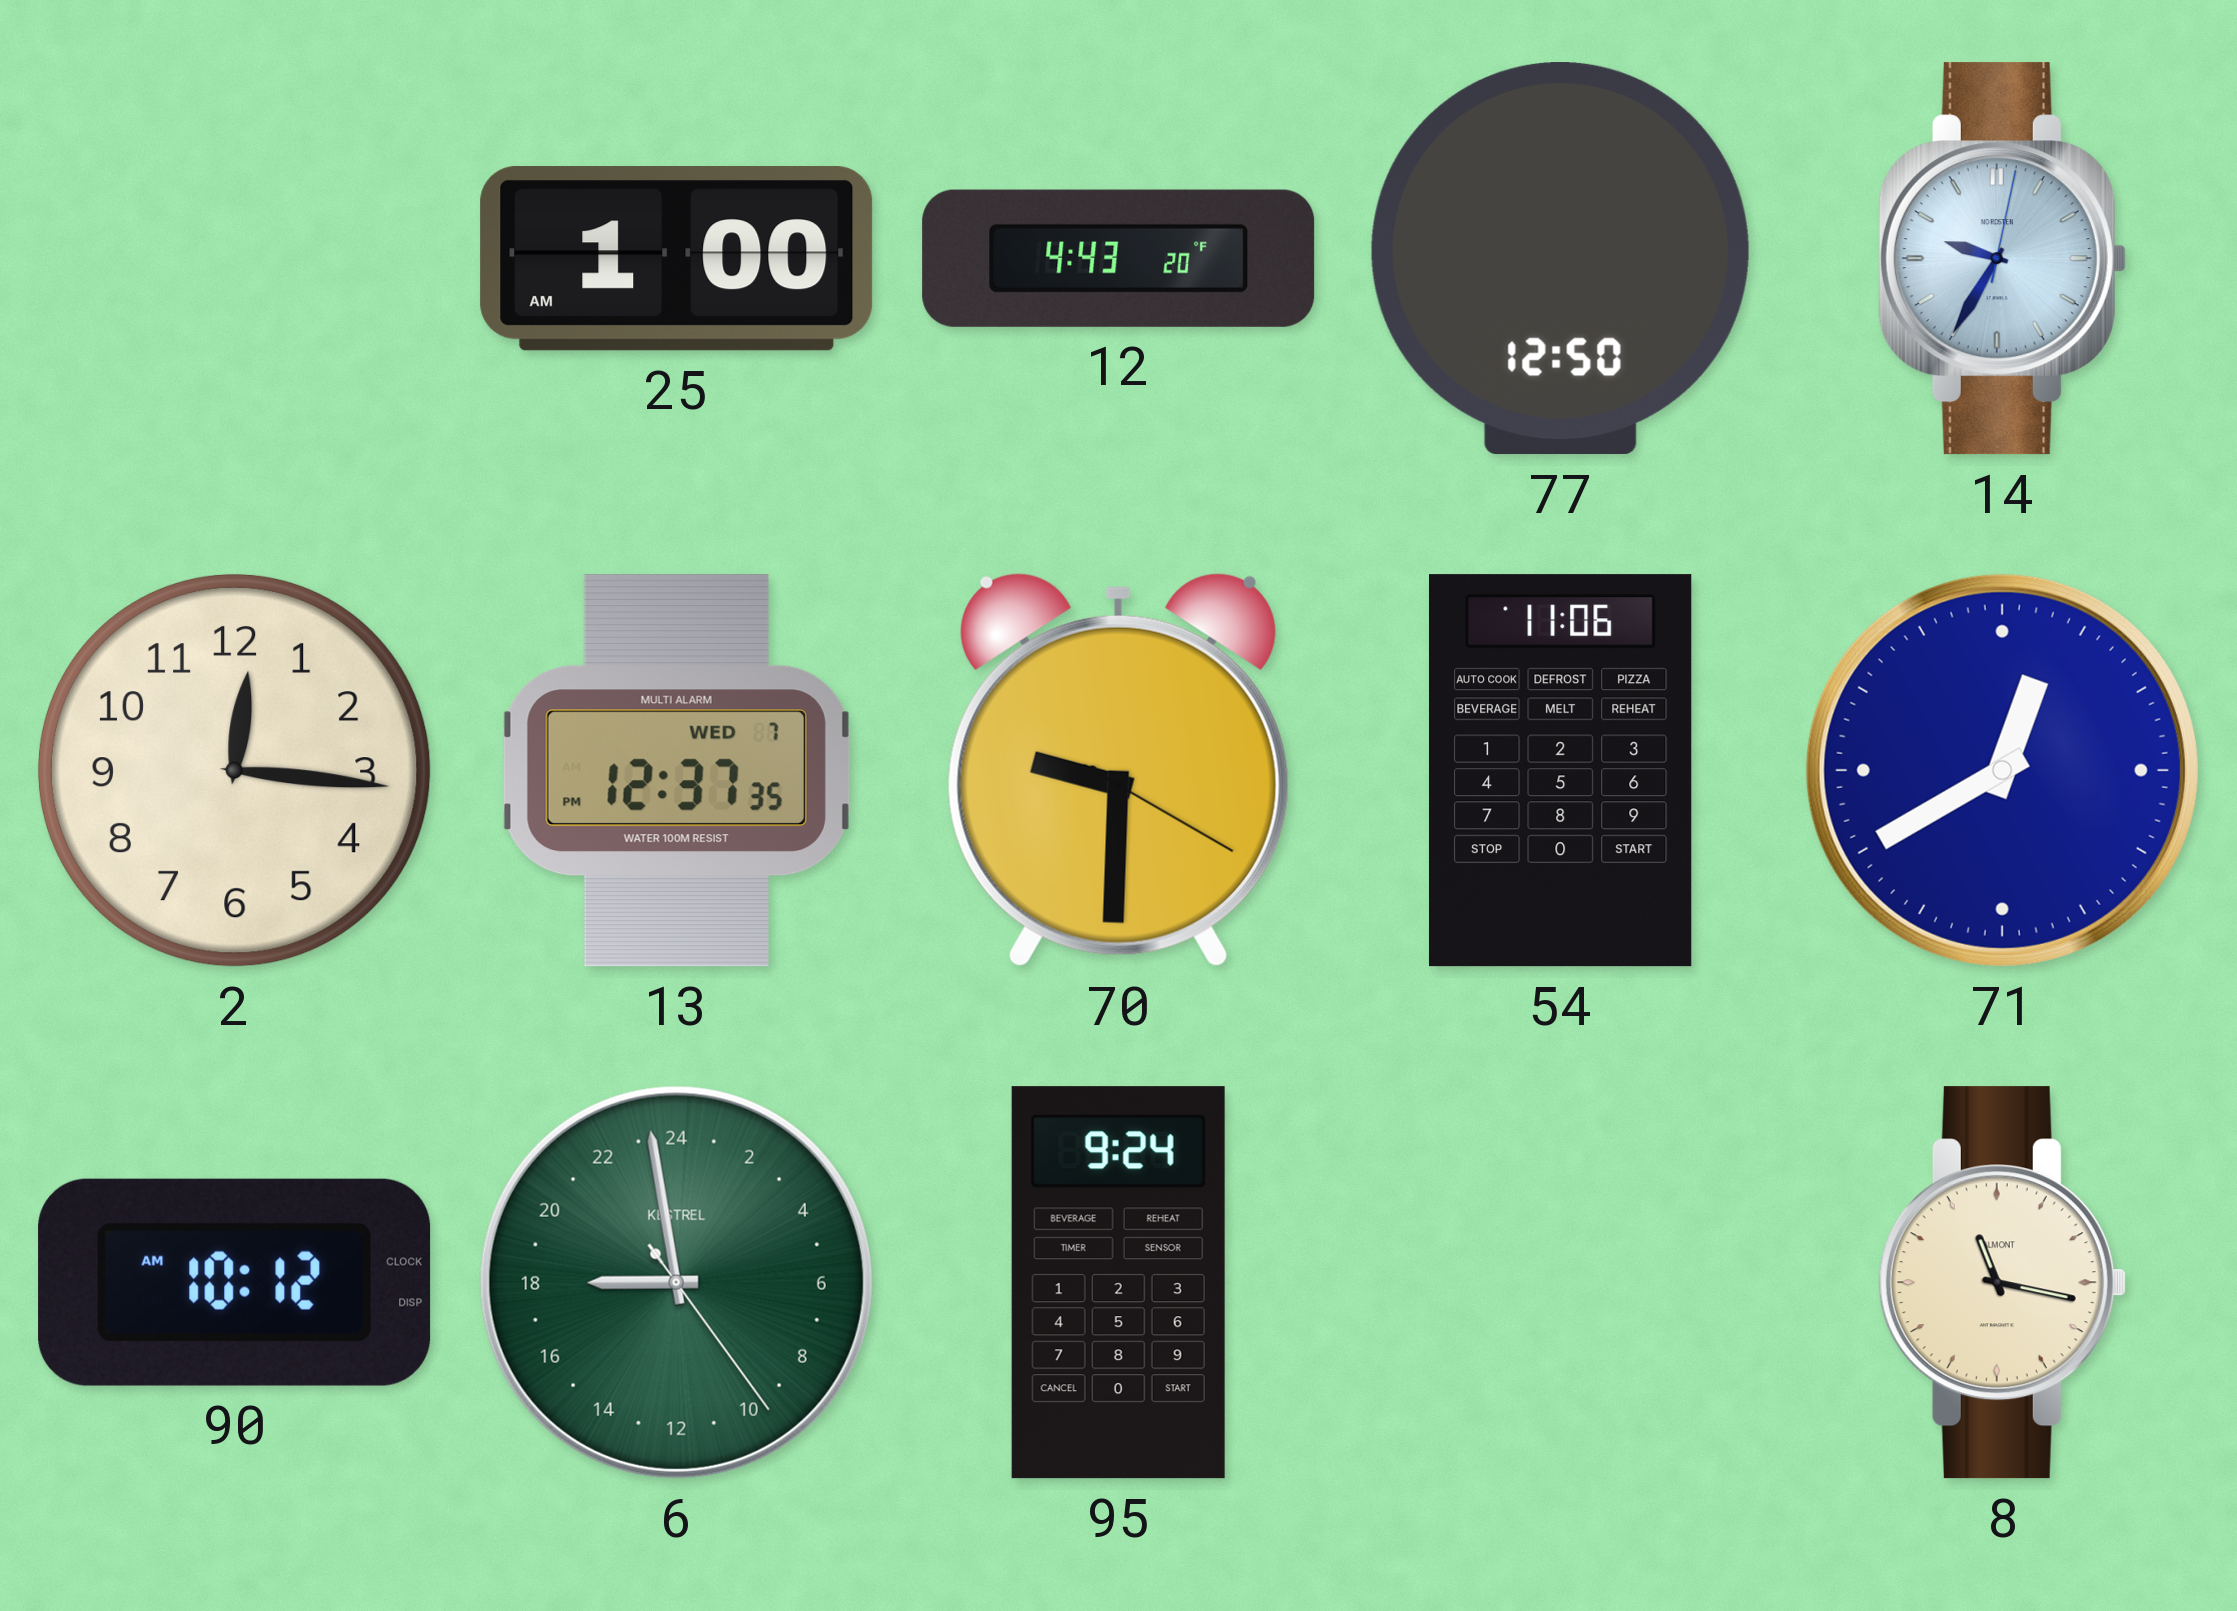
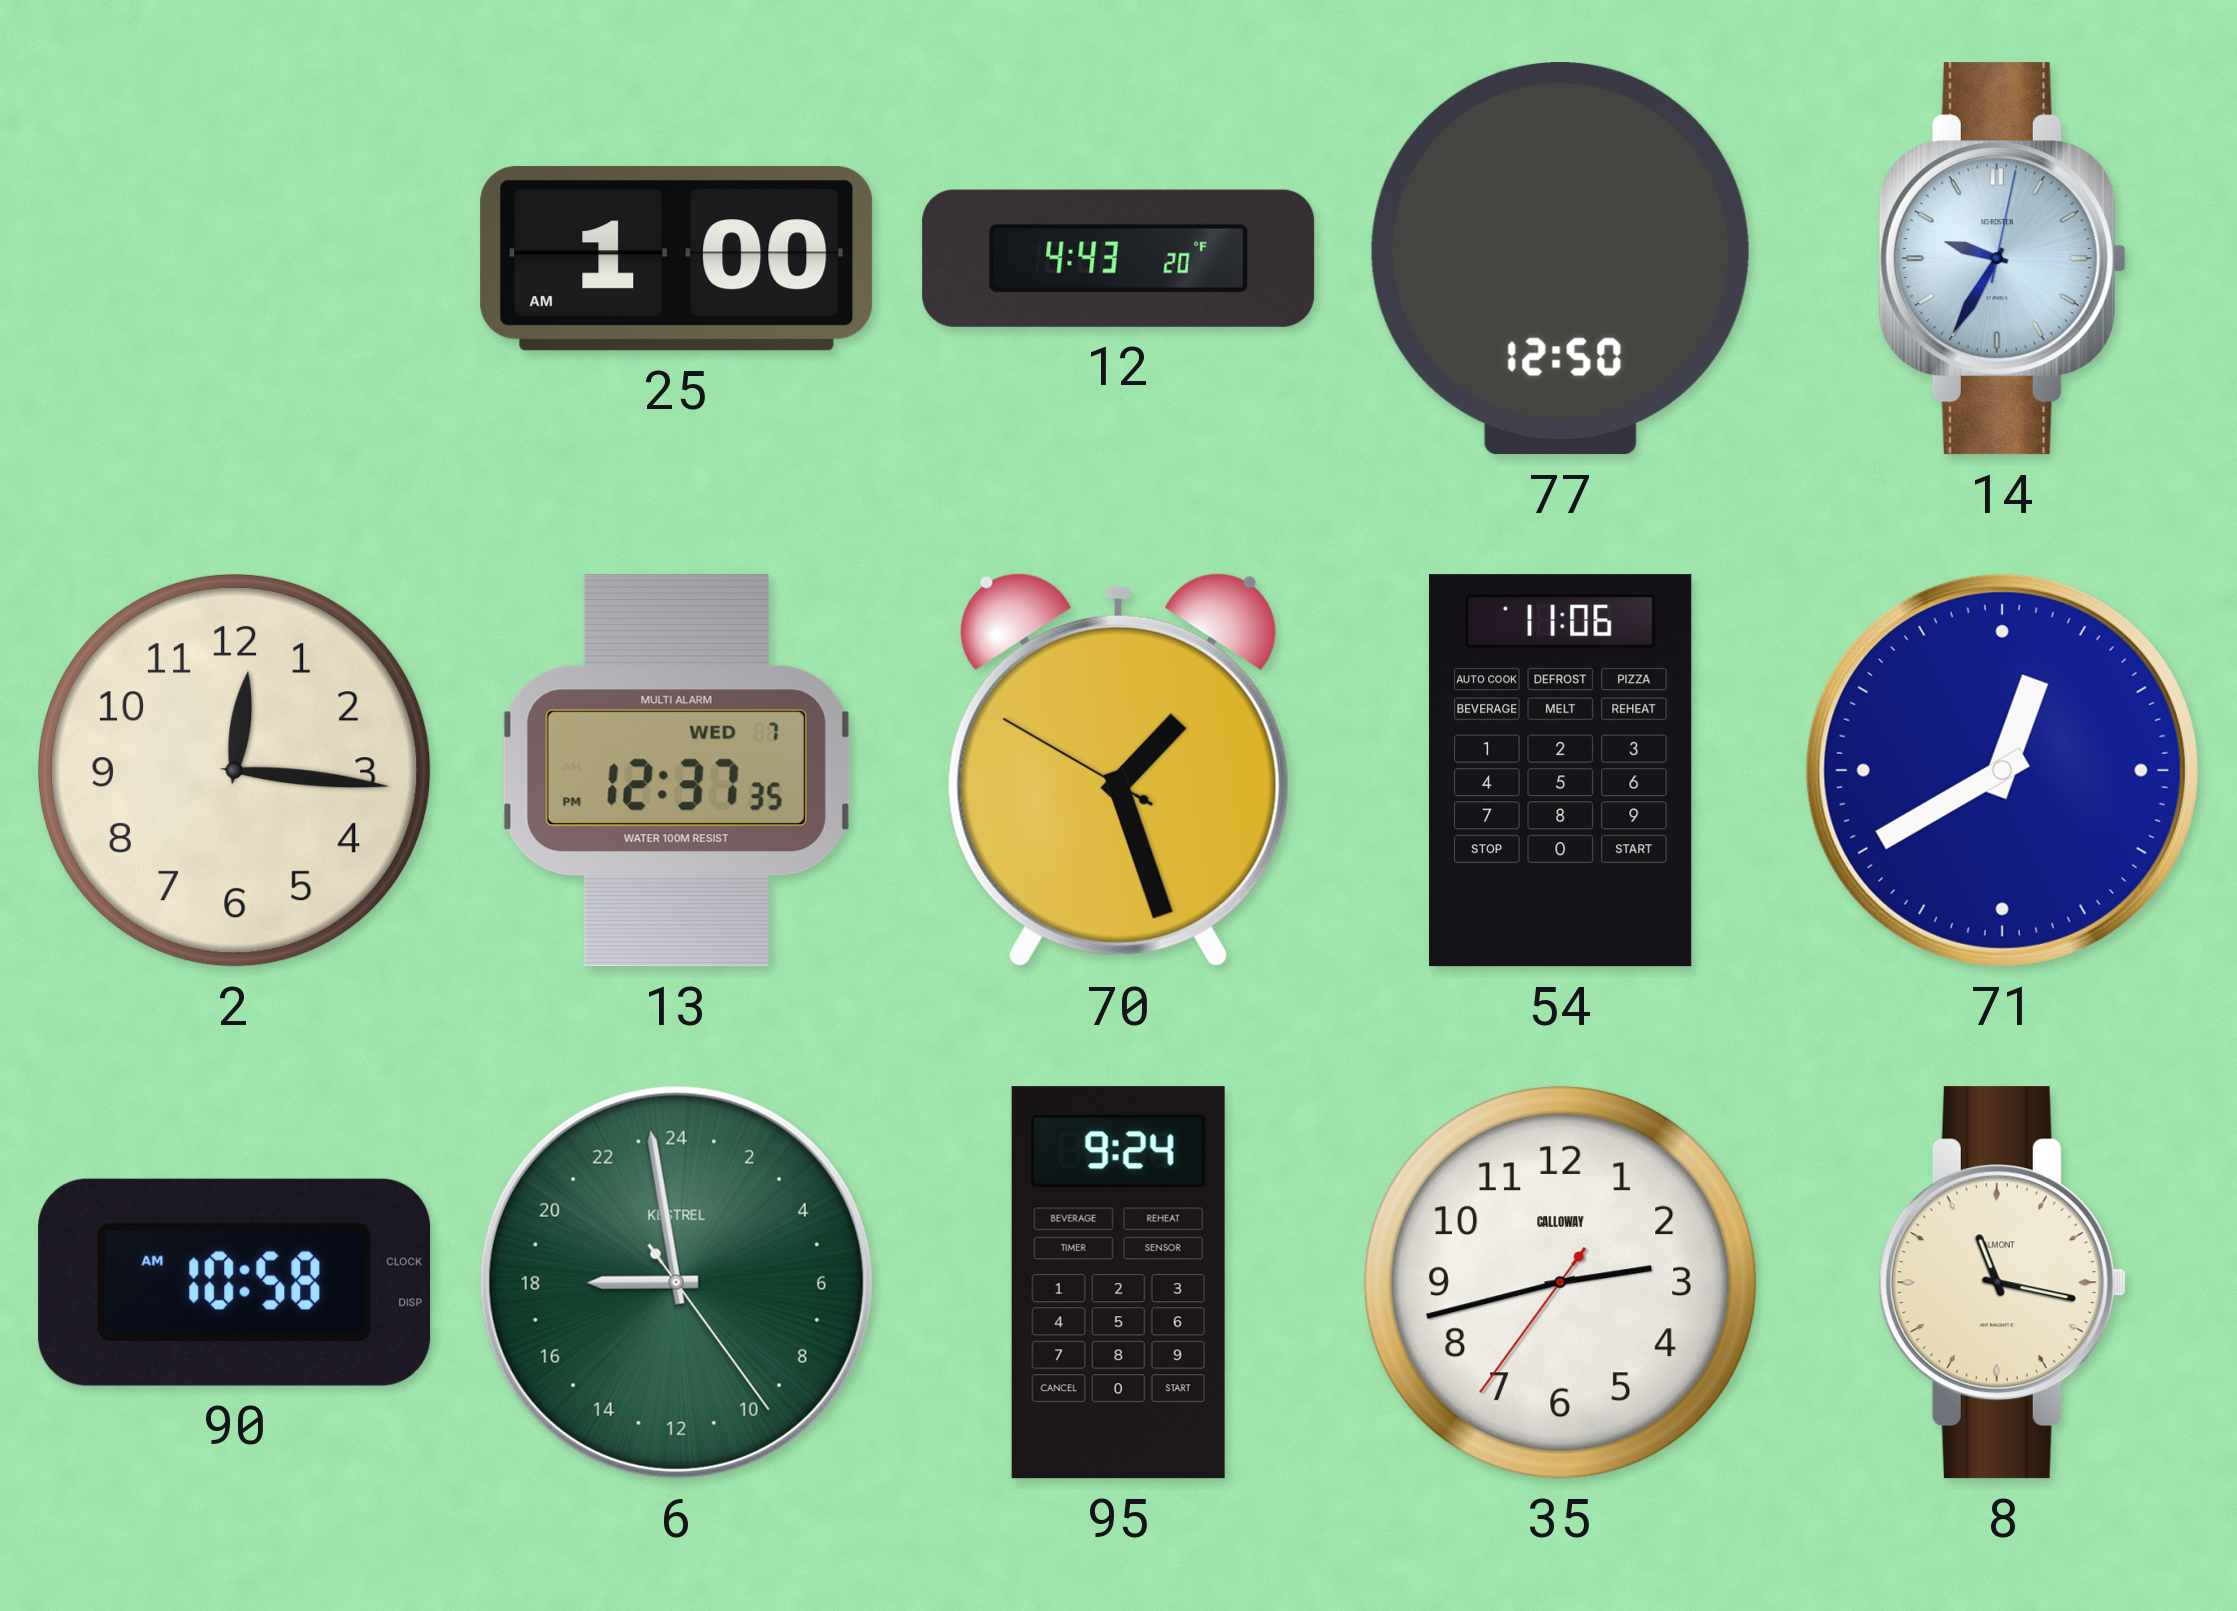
70: 9:30 -> 1:26 (1118, 770)
90: 10:12 -> 10:58 (235, 1282)
35: none -> 2:42 (1560, 1282)
